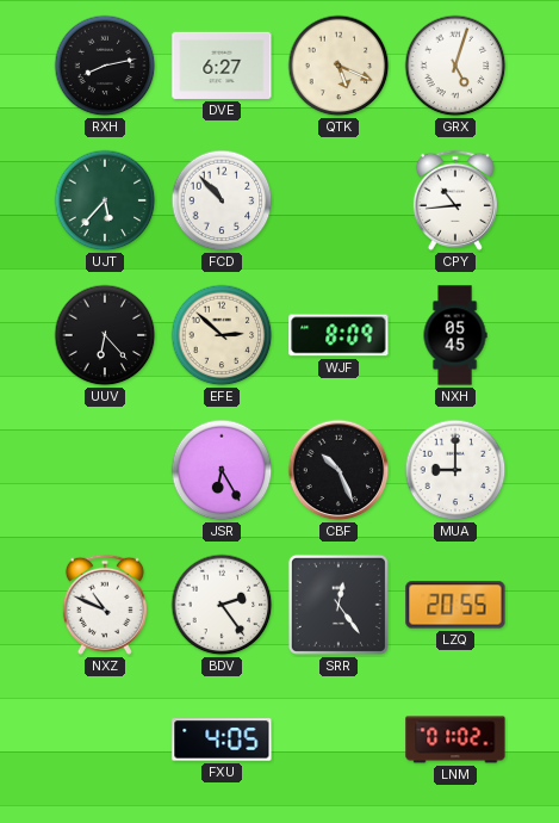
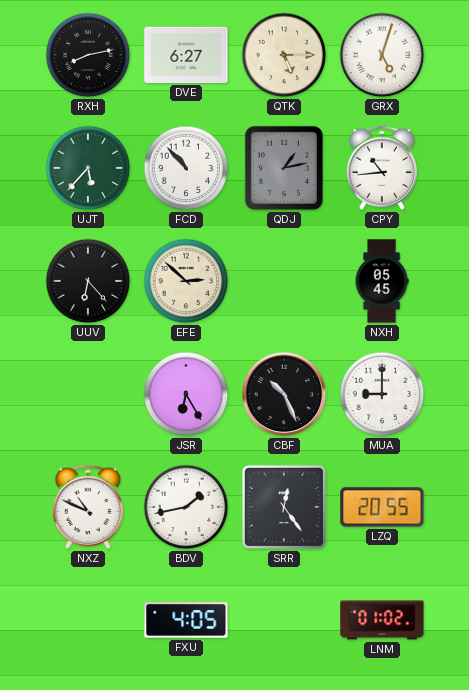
QTK: 5:19 -> 5:15 (284, 55)
QDJ: none -> 1:13 (284, 168)
WJF: 8:09 -> none (338, 335)
BDV: 2:24 -> 1:43 (186, 507)
